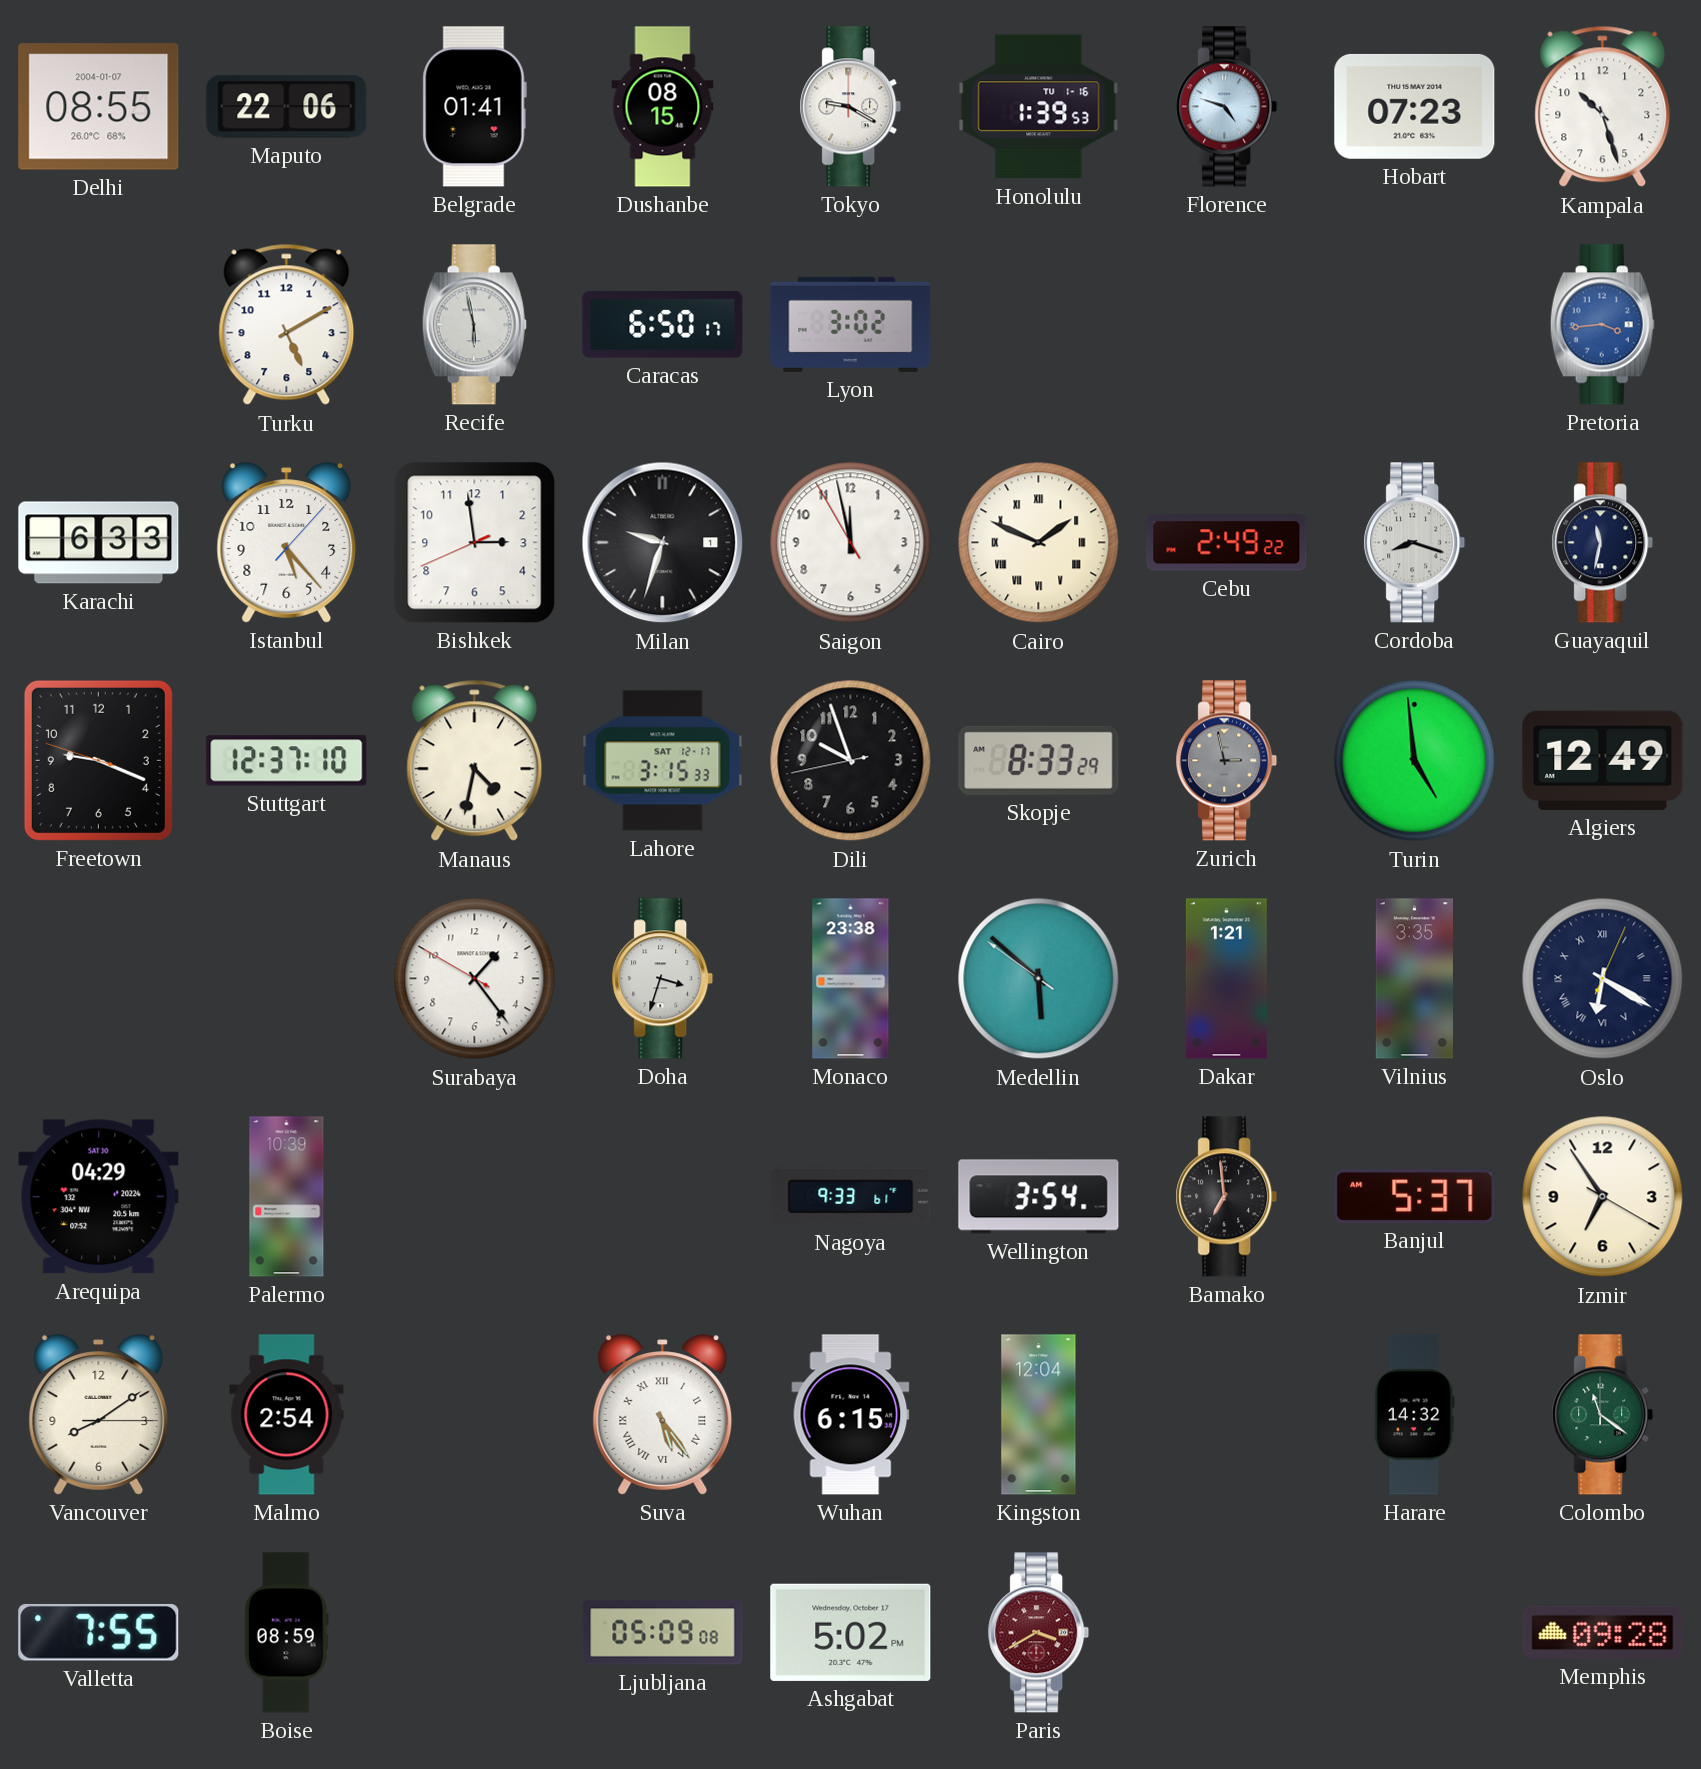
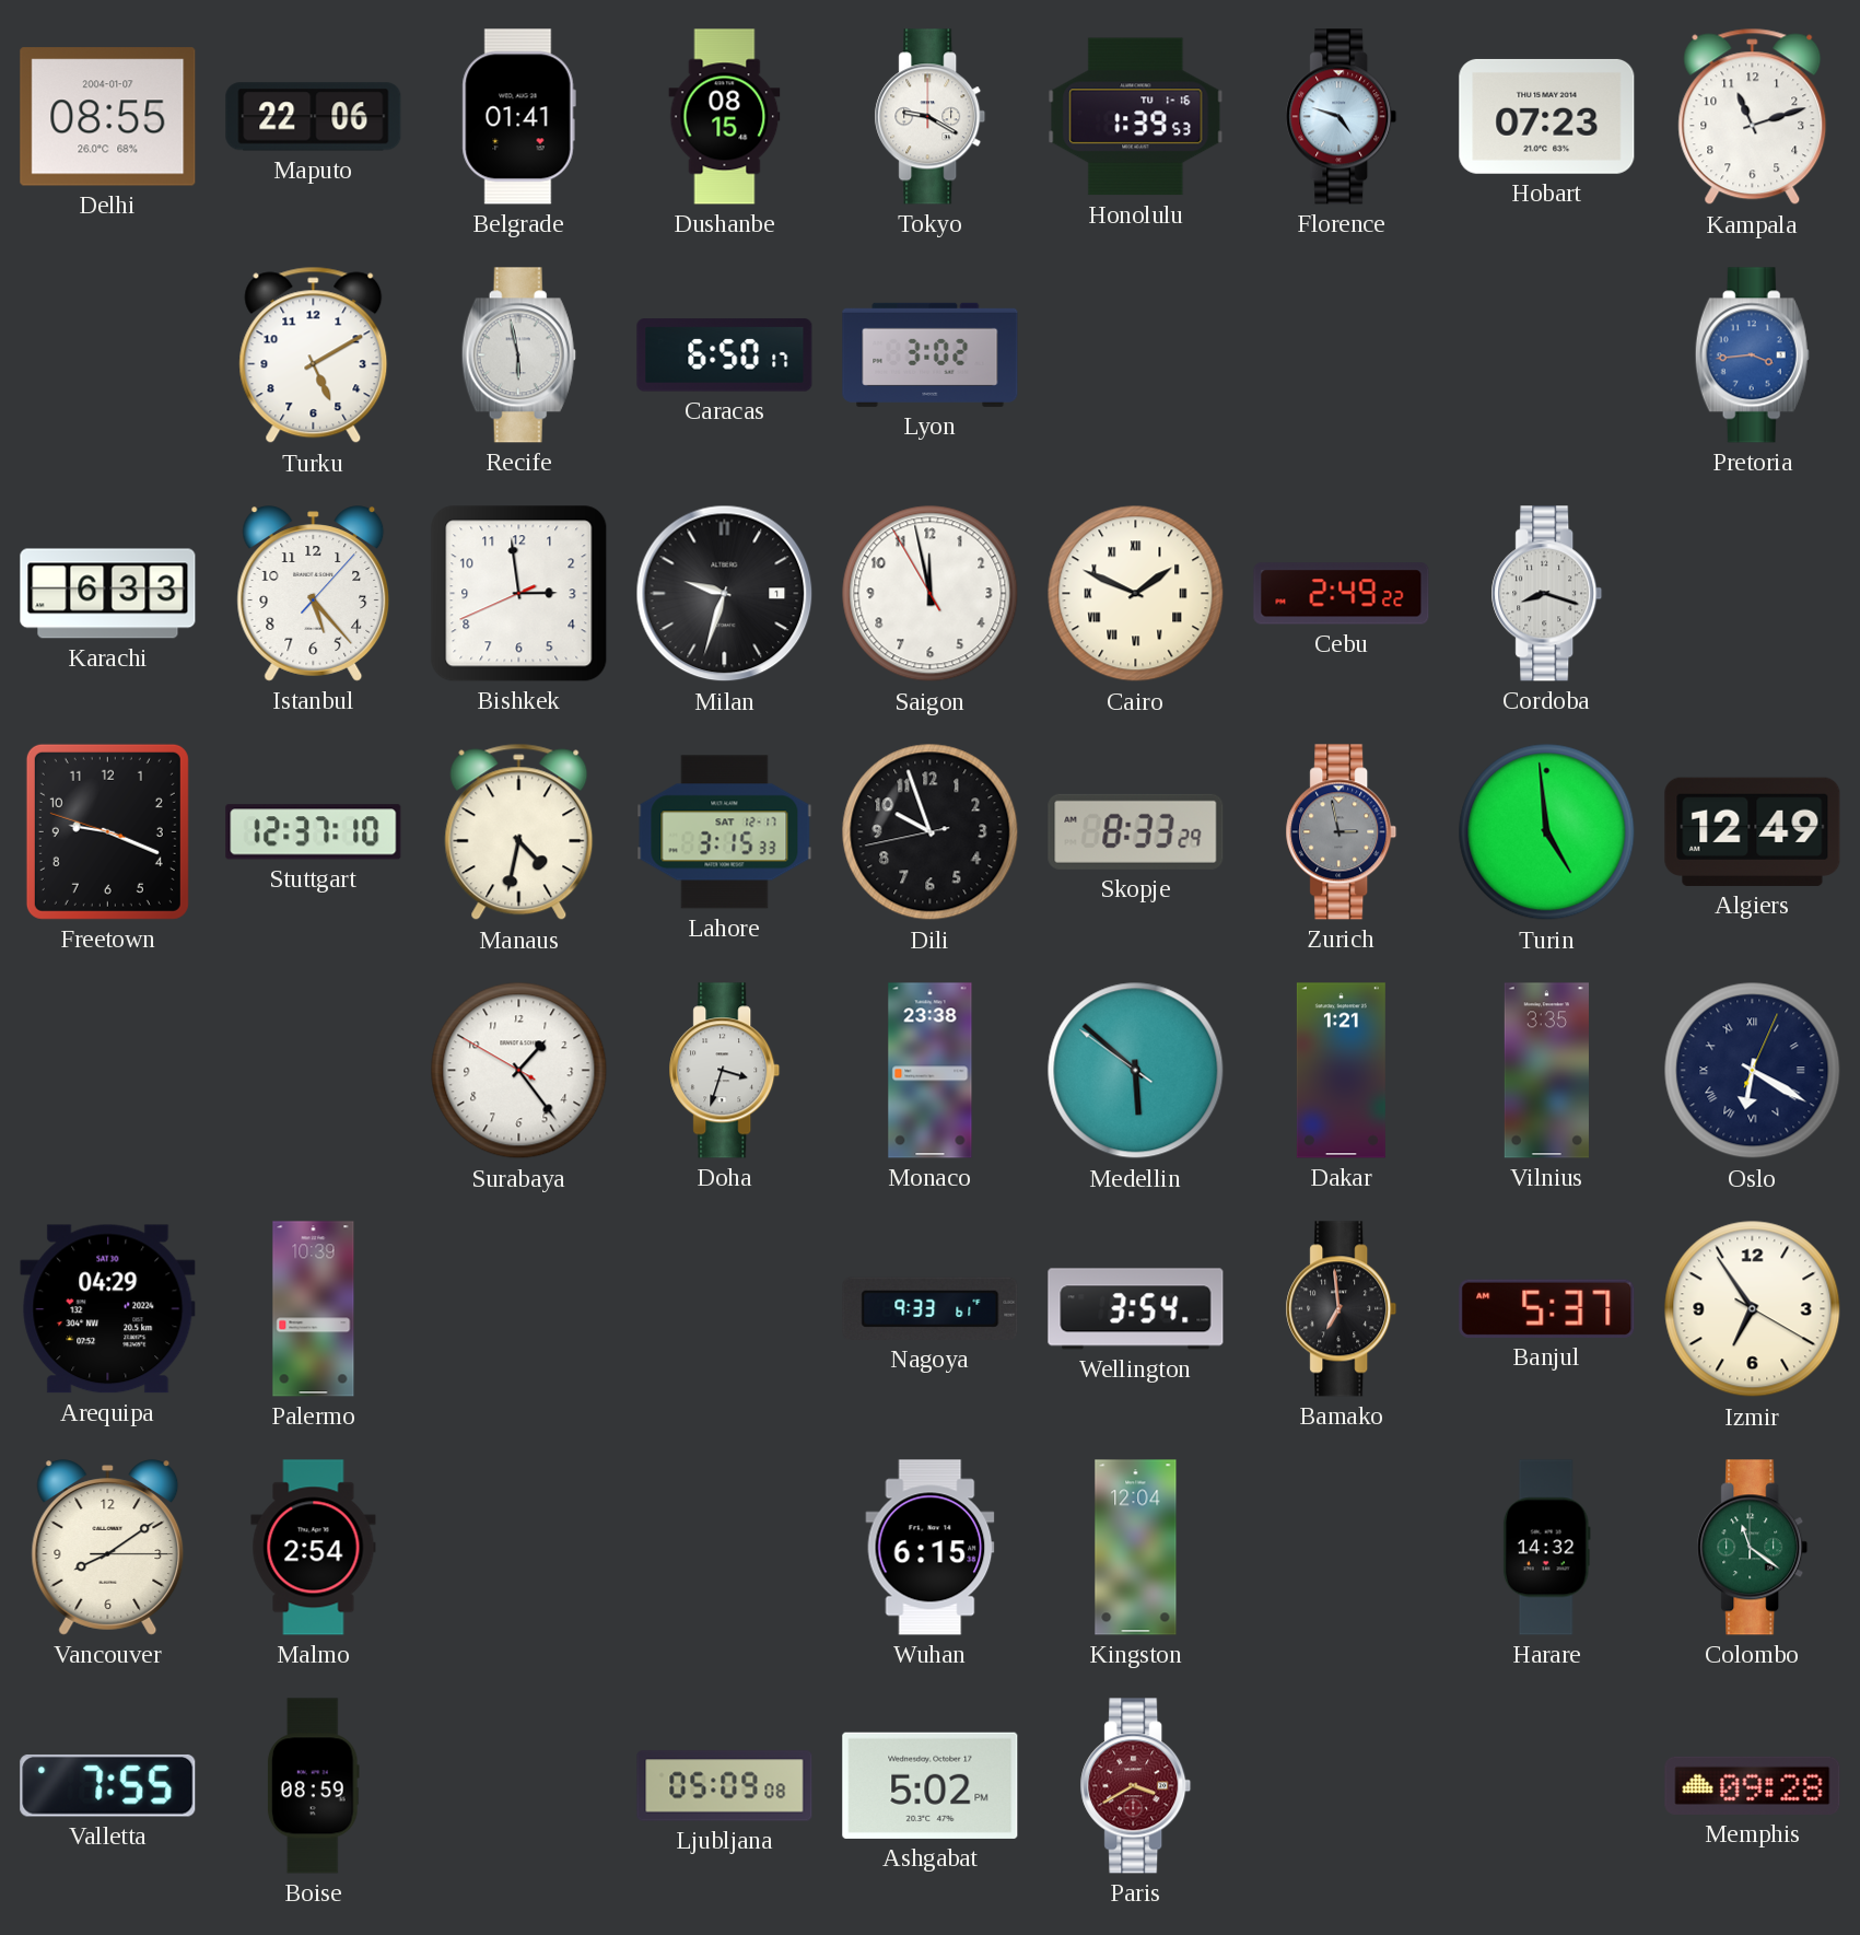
Kampala: 10:27 -> 11:12 (1753, 117)
Guayaquil: 11:32 -> none (1603, 543)
Suva: 5:24 -> none (663, 1415)
